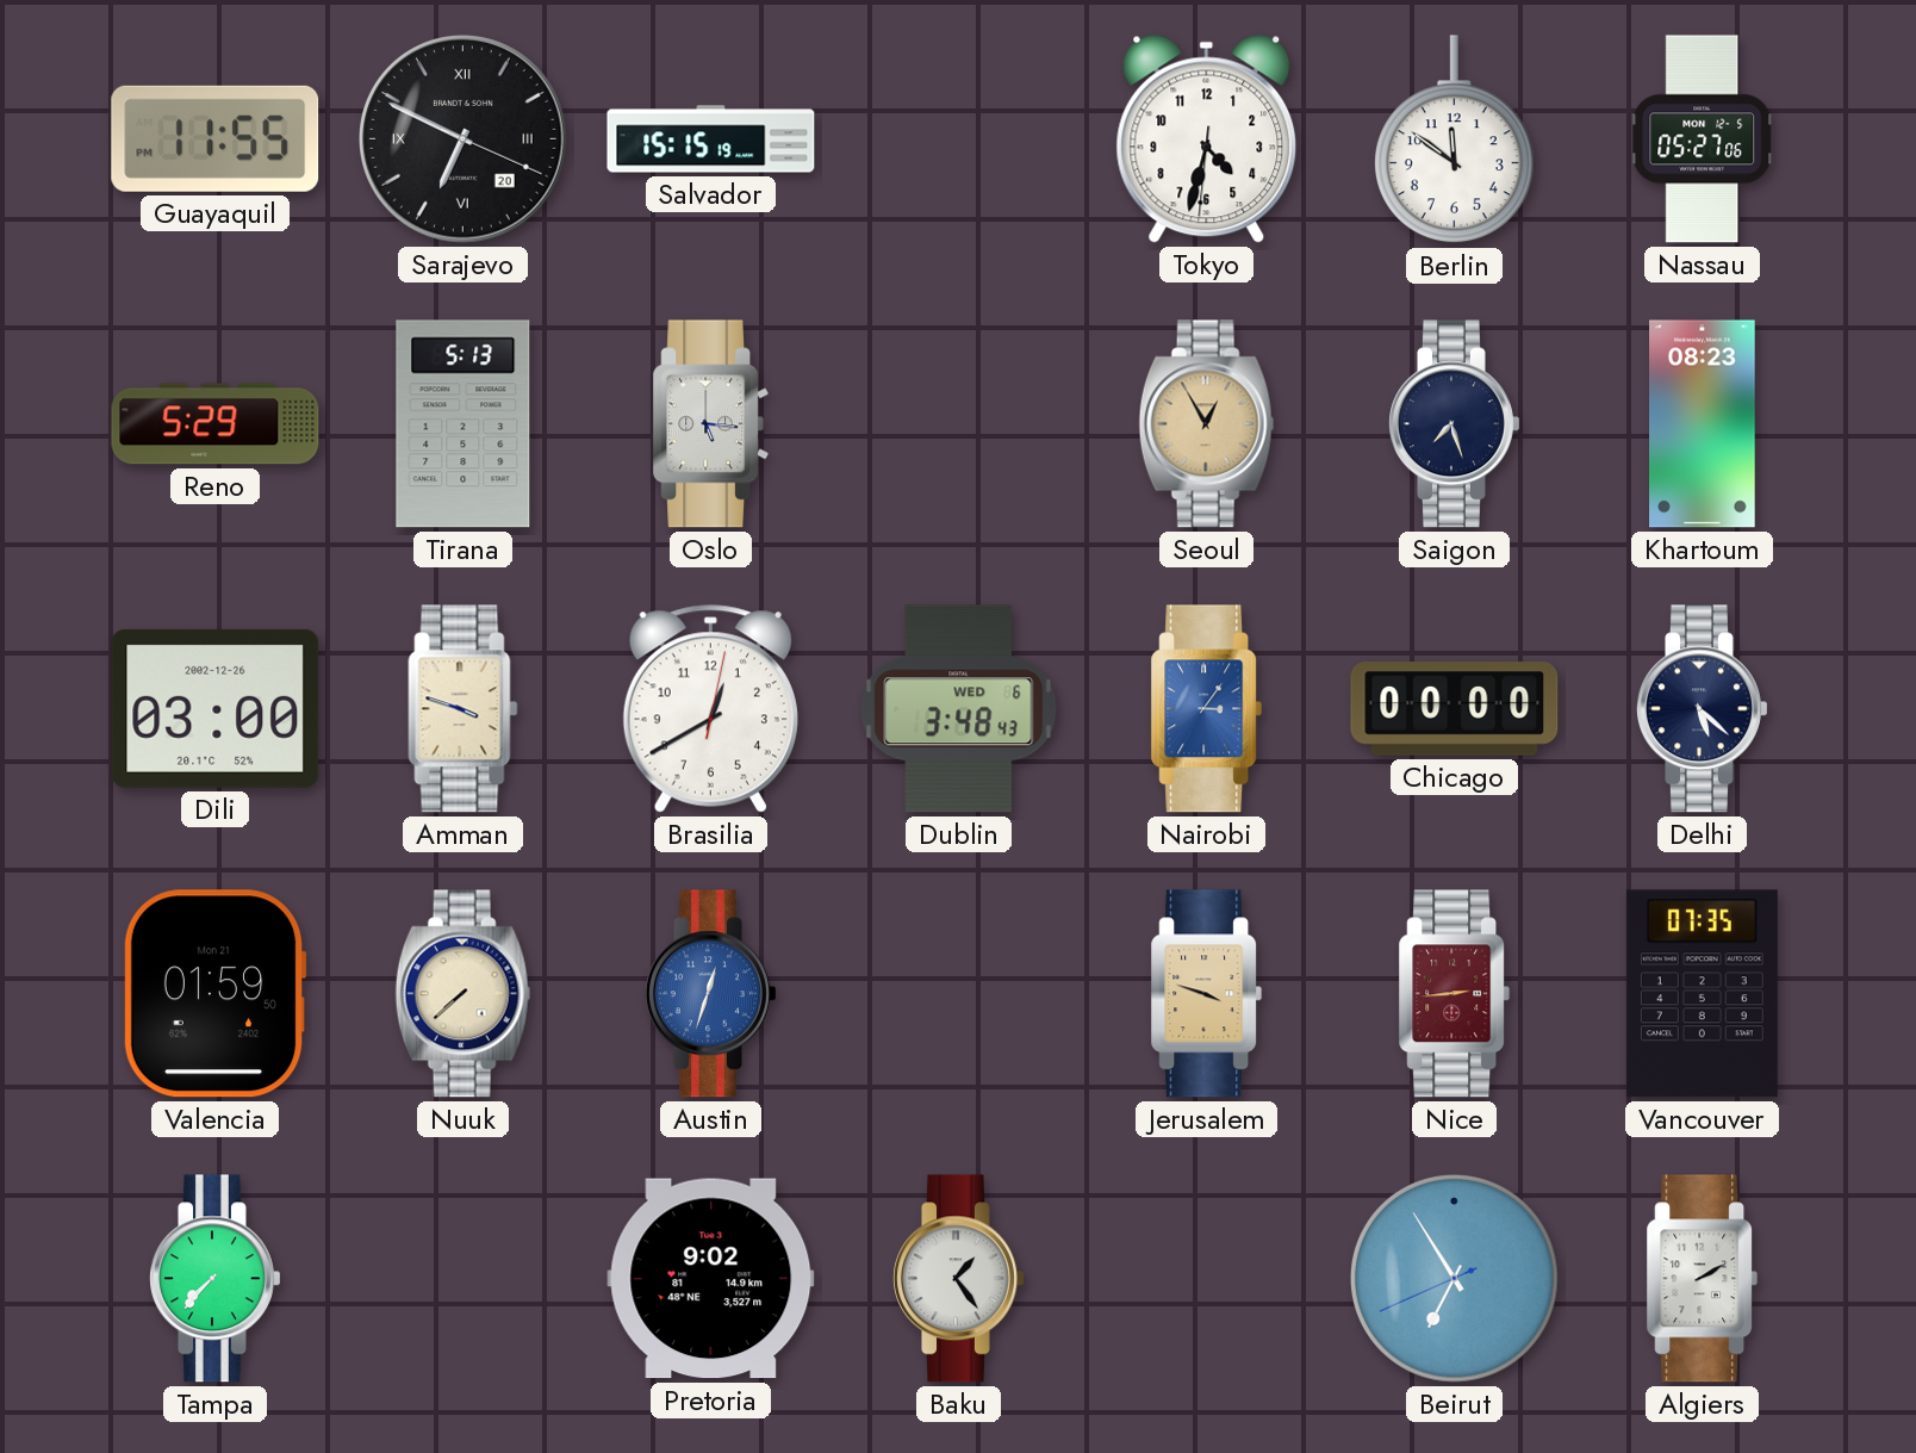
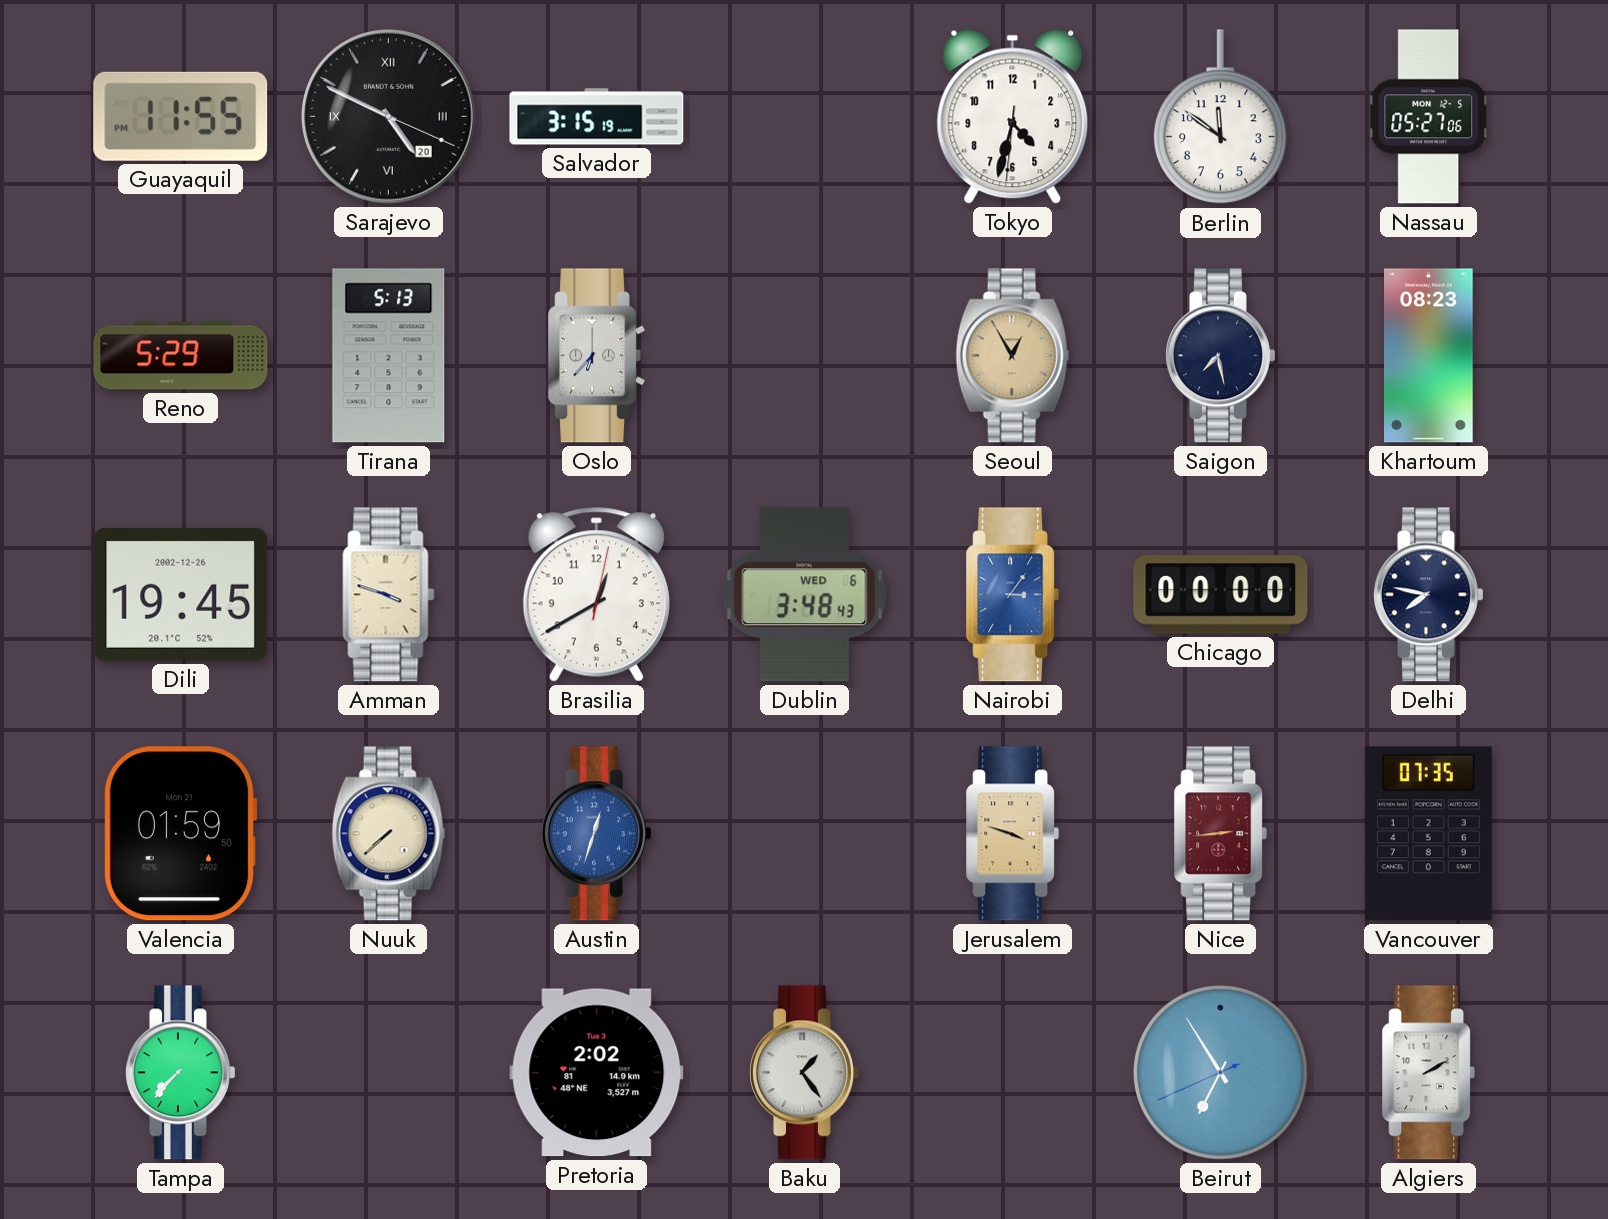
Sarajevo: 6:49 -> 4:49 (389, 117)
Salvador: 15:15 -> 3:15 (597, 117)
Oslo: 5:16 -> 6:37 (597, 356)
Saigon: 7:27 -> 7:28 (1221, 356)
Dili: 03:00 -> 19:45 (181, 594)
Delhi: 5:22 -> 7:47 (1429, 595)
Pretoria: 9:02 -> 2:02 (597, 1073)
